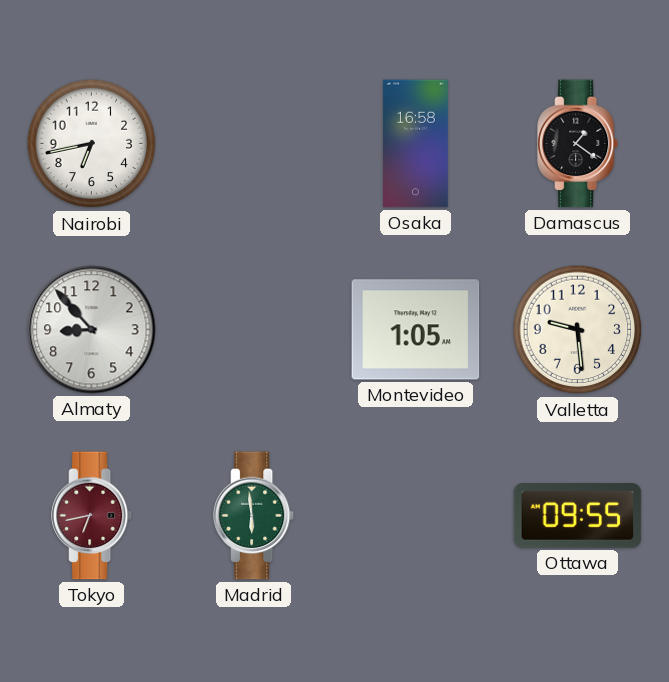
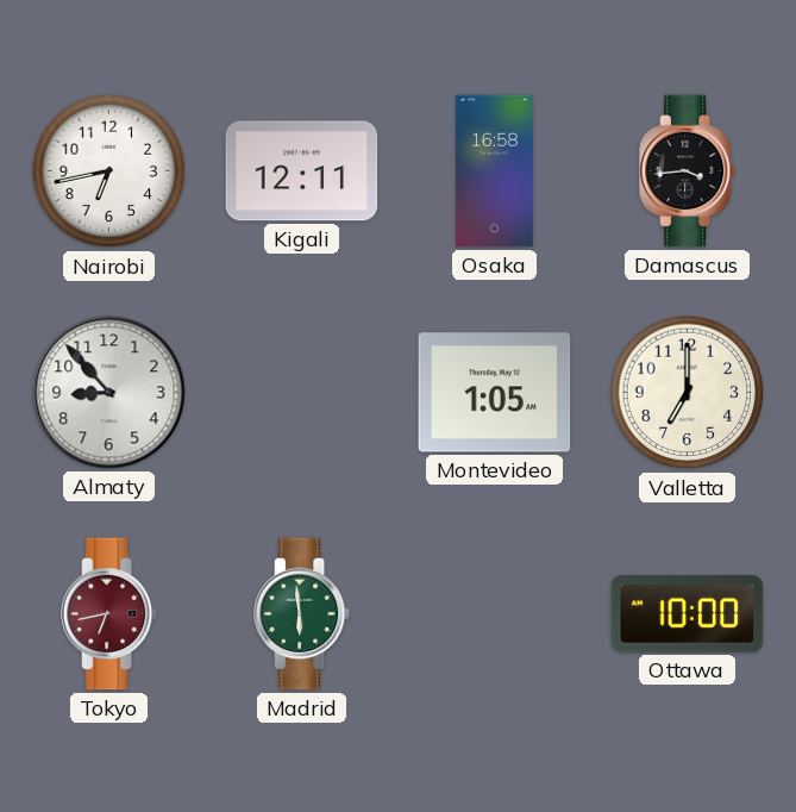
Kigali: none -> 12:11 (302, 171)
Damascus: 1:21 -> 3:44 (688, 171)
Valletta: 9:29 -> 7:00 (688, 393)
Ottawa: 09:55 -> 10:00 (688, 614)
